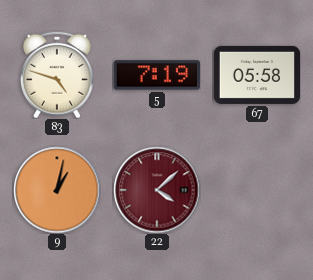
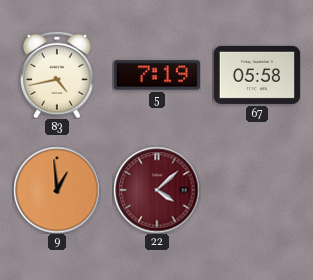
83: 4:48 -> 4:43 (57, 75)
9: 1:02 -> 12:59 (57, 190)
